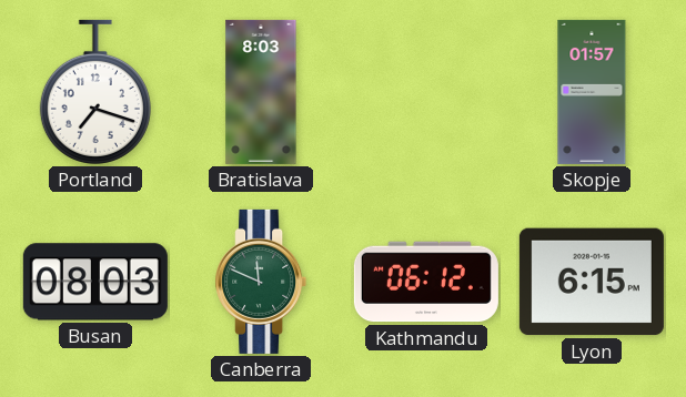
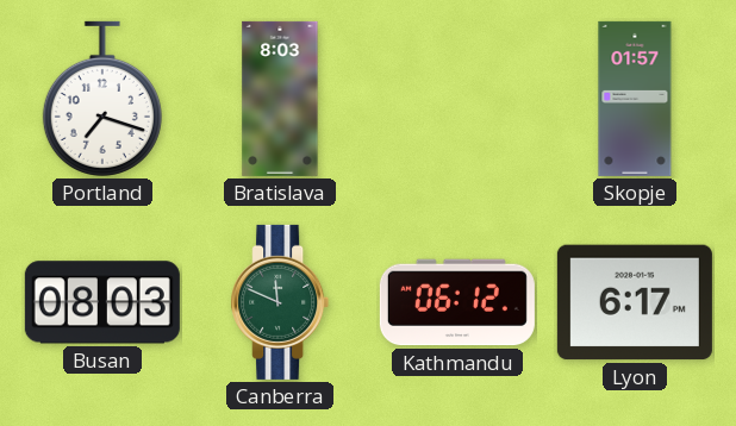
Lyon: 6:15 -> 6:17 (635, 302)
